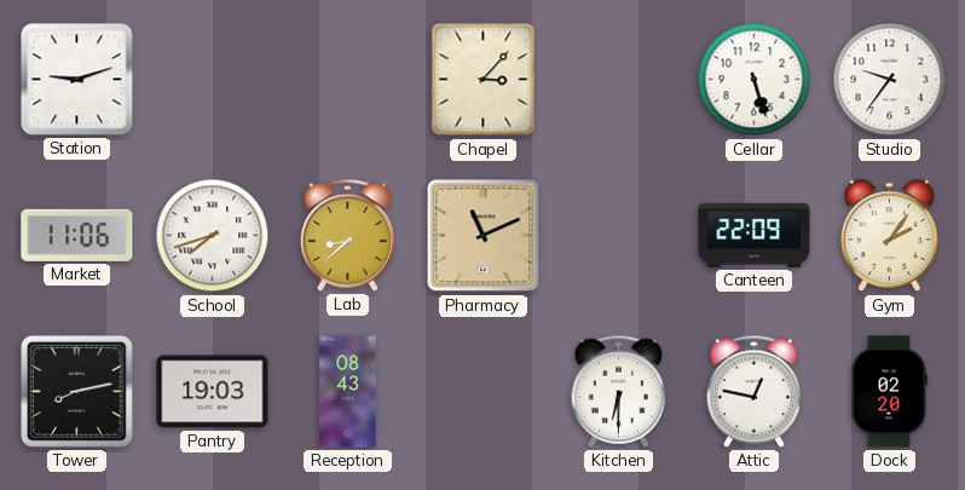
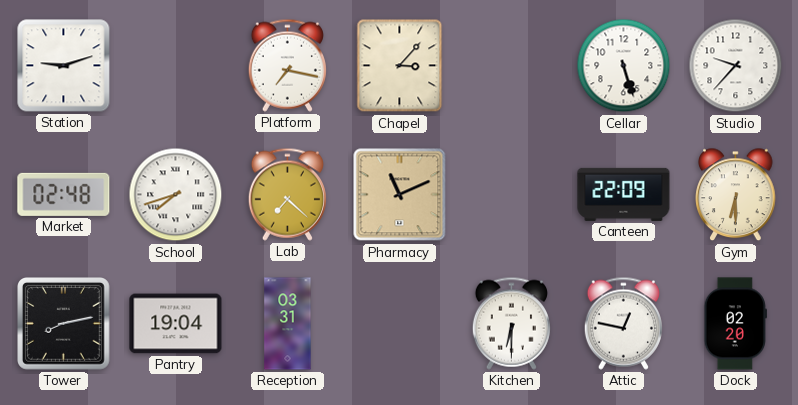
Platform: none -> 7:17 (287, 65)
Studio: 9:36 -> 9:37 (736, 66)
Market: 11:06 -> 02:48 (64, 194)
Lab: 8:38 -> 7:22 (287, 194)
Gym: 2:06 -> 6:30 (736, 195)
Pantry: 19:03 -> 19:04 (176, 324)
Reception: 08:43 -> 03:31 (288, 324)
